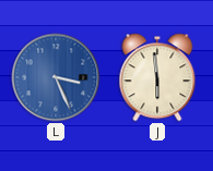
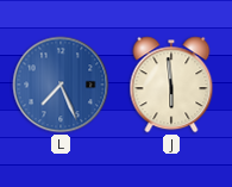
L: 3:26 -> 7:26 (61, 85)
